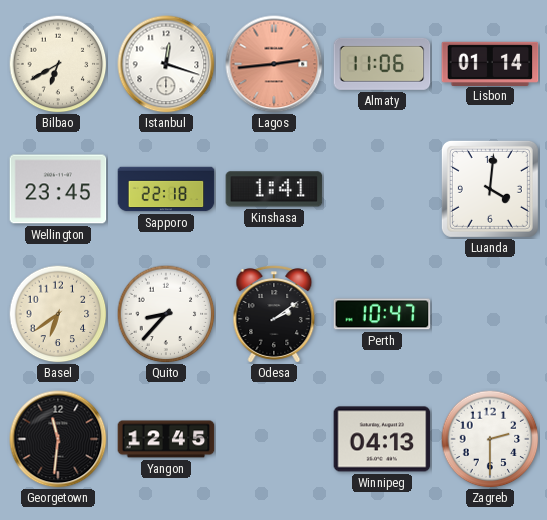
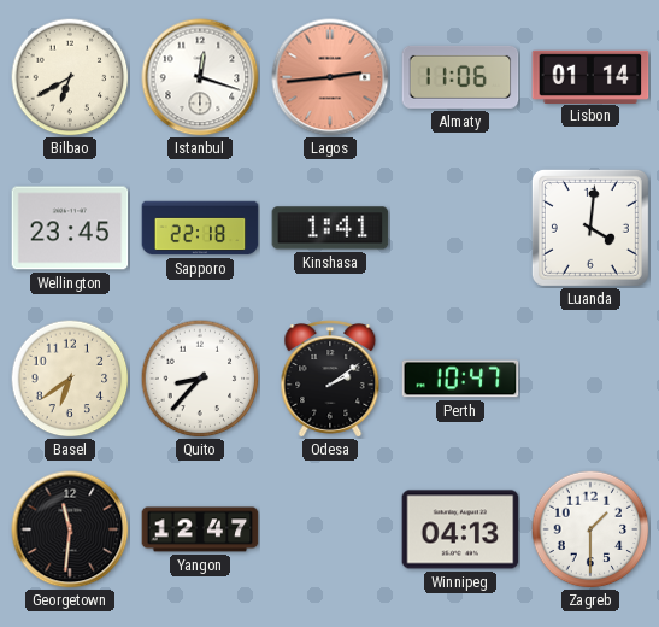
Yangon: 12:45 -> 12:47 (200, 529)
Zagreb: 2:30 -> 1:30 (590, 529)
